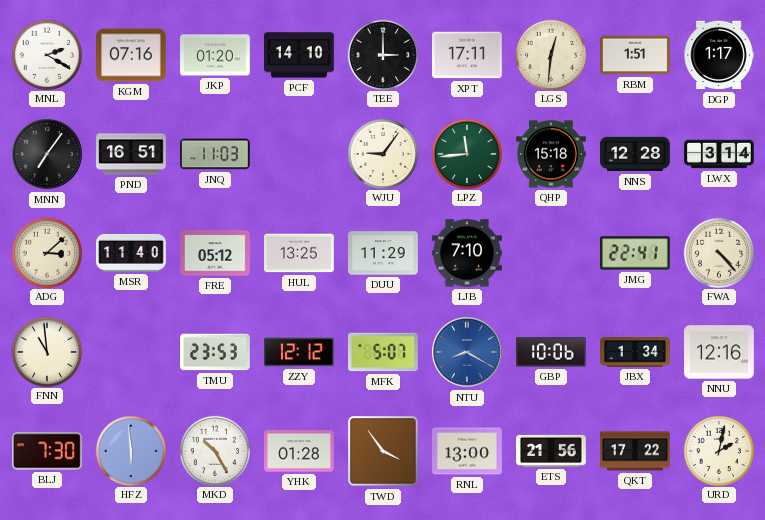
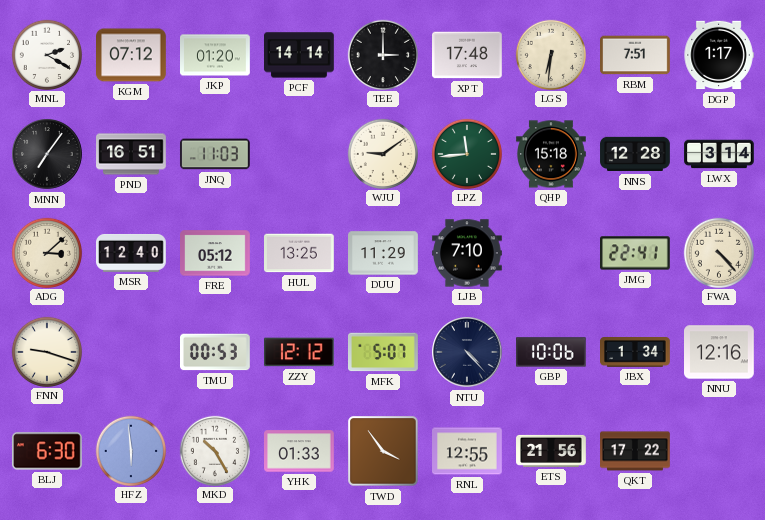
KGM: 07:16 -> 07:12 (132, 55)
PCF: 14:10 -> 14:14 (300, 55)
XPT: 17:11 -> 17:48 (468, 55)
LGS: 12:31 -> 6:31 (550, 54)
RBM: 1:51 -> 7:51 (636, 55)
WJU: 9:06 -> 9:09 (382, 153)
MSR: 11:40 -> 12:40 (132, 253)
FNN: 10:59 -> 9:18 (46, 351)
TMU: 23:53 -> 00:53 (216, 352)
NTU: 8:20 -> 4:23 (467, 352)
NTU dial: blue -> navy (467, 352)
BLJ: 7:30 -> 6:30 (47, 451)
YHK: 01:28 -> 01:33 (300, 451)
RNL: 13:00 -> 12:55 (468, 451)
URD: 2:02 -> none (718, 450)
